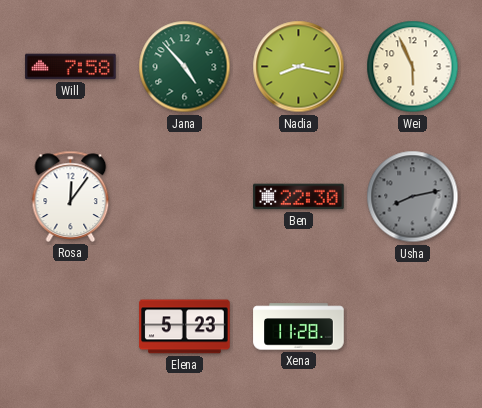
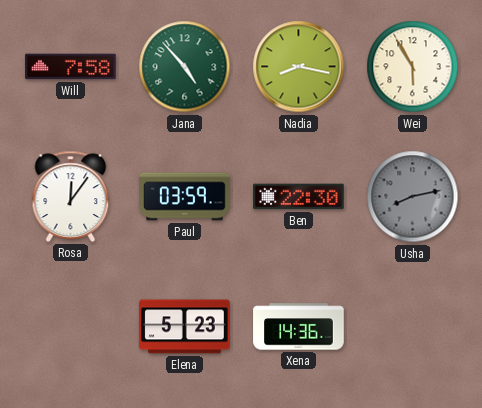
Wei: 5:56 -> 5:55 (413, 67)
Paul: none -> 03:59 (185, 197)
Xena: 11:28 -> 14:36 (299, 327)
